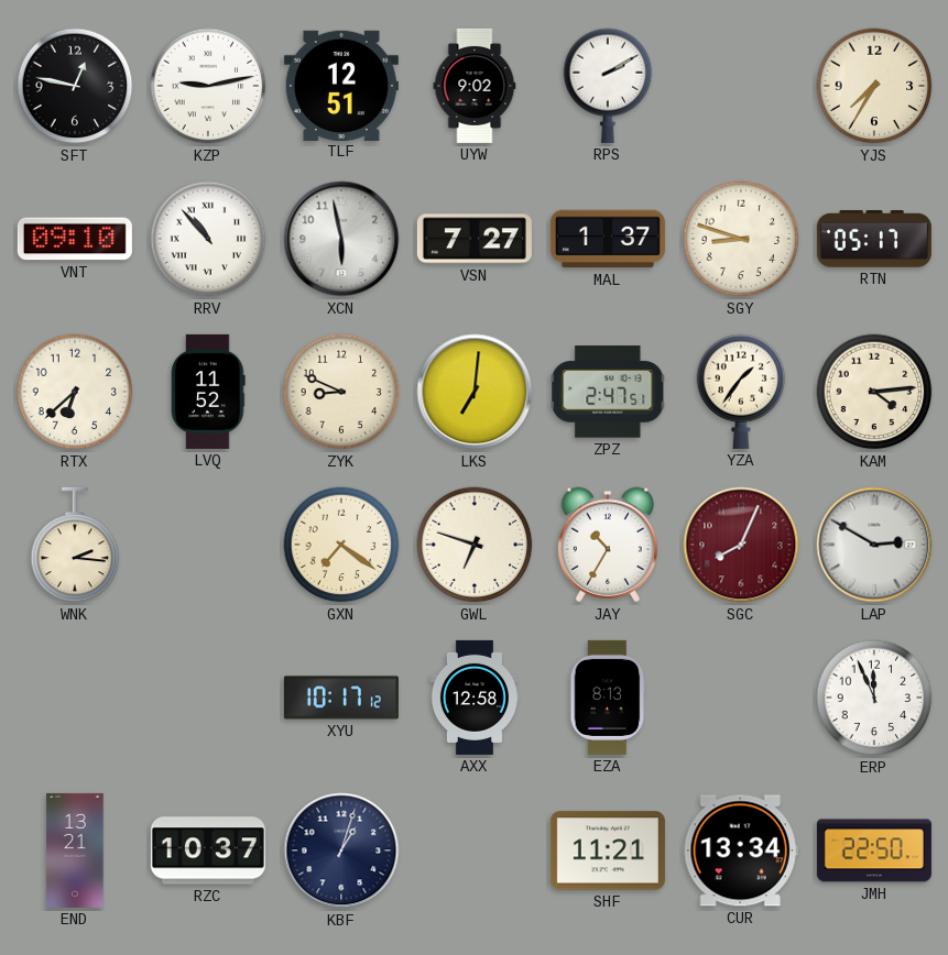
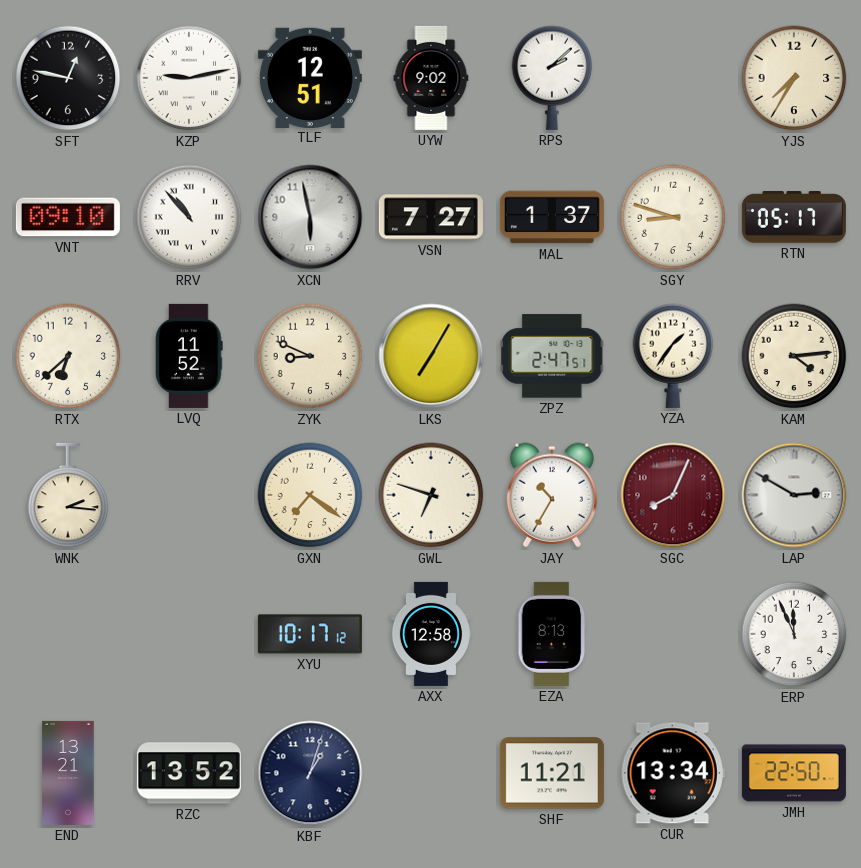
RPS: 2:10 -> 2:08 (552, 78)
LKS: 7:01 -> 7:05 (431, 356)
RZC: 10:37 -> 13:52 (189, 773)
